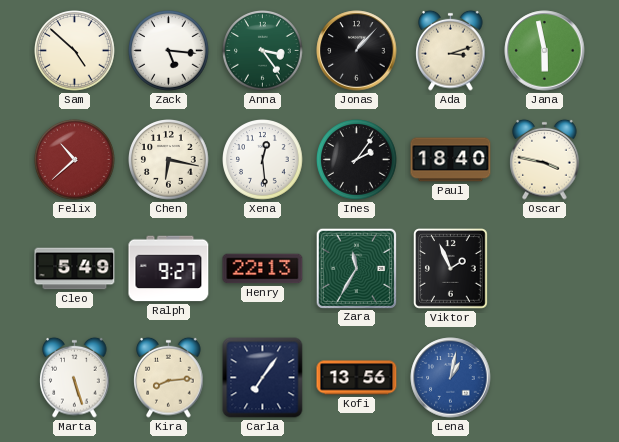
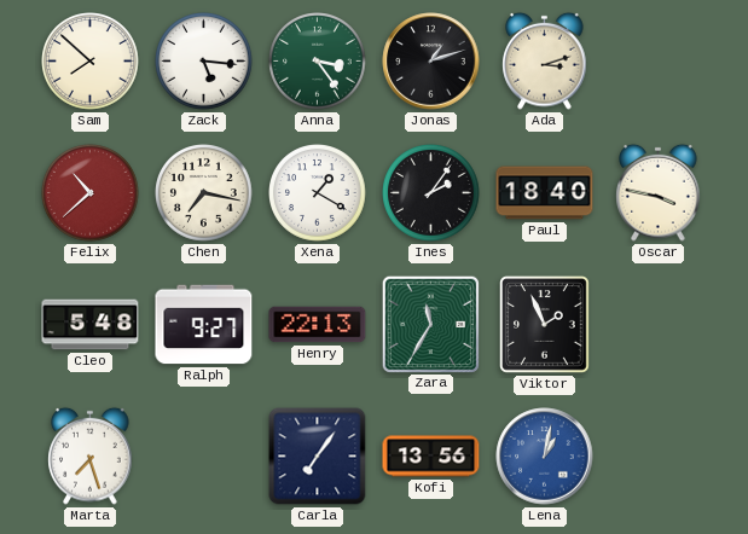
Sam: 4:52 -> 7:52 (91, 62)
Jonas: 1:07 -> 1:12 (431, 62)
Jana: 5:58 -> none (545, 51)
Chen: 6:17 -> 7:17 (204, 193)
Xena: 12:29 -> 1:20 (318, 193)
Cleo: 5:49 -> 5:48 (91, 325)
Marta: 5:27 -> 7:27 (91, 455)
Kira: 8:14 -> none (169, 377)
